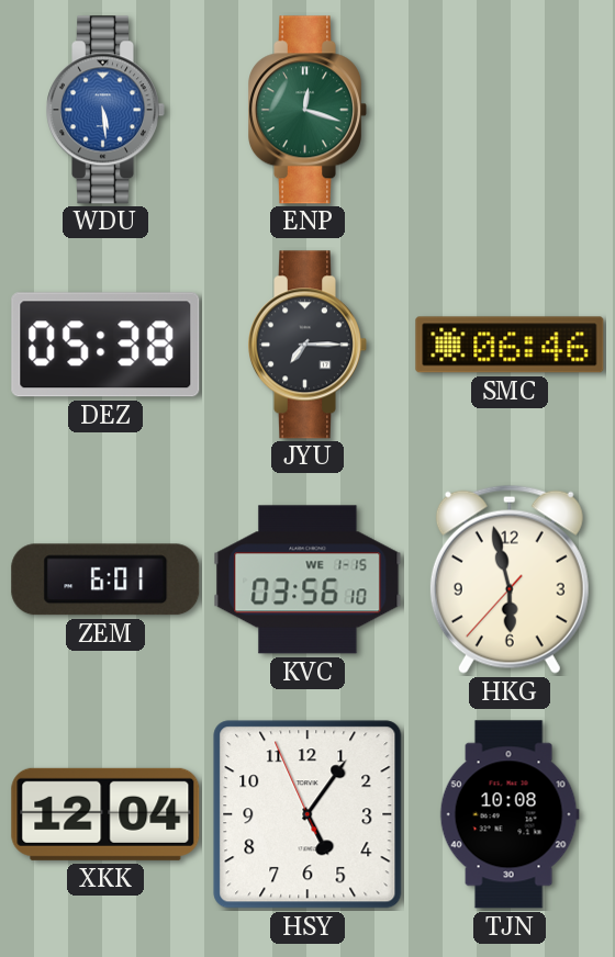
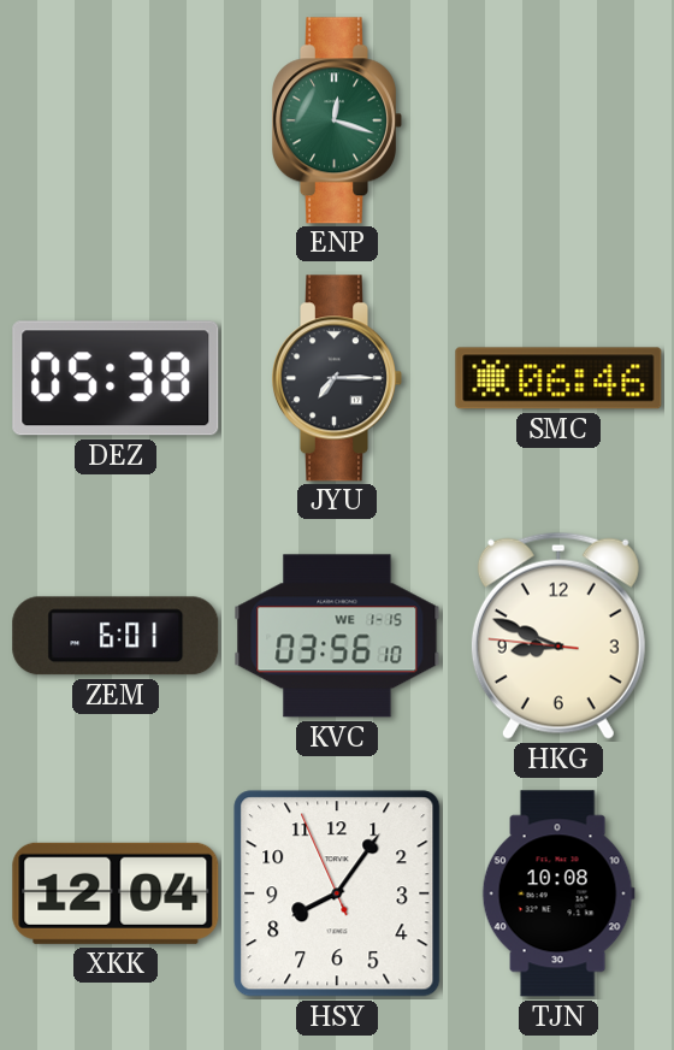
WDU: 5:29 -> none (105, 110)
HKG: 5:57 -> 8:48 (558, 636)
HSY: 5:05 -> 8:05 (337, 893)
